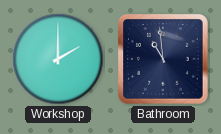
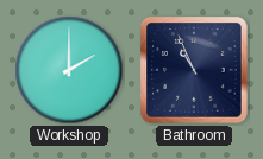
Bathroom: 10:59 -> 10:56 (194, 70)
